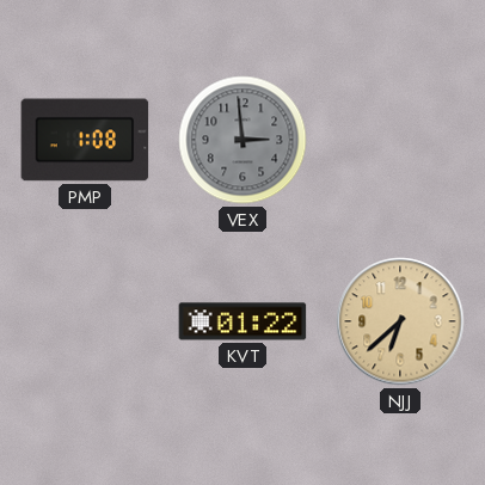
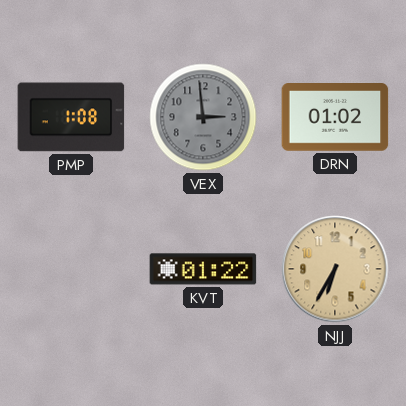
DRN: none -> 01:02 (335, 118)
NJJ: 6:38 -> 6:35 (335, 269)
